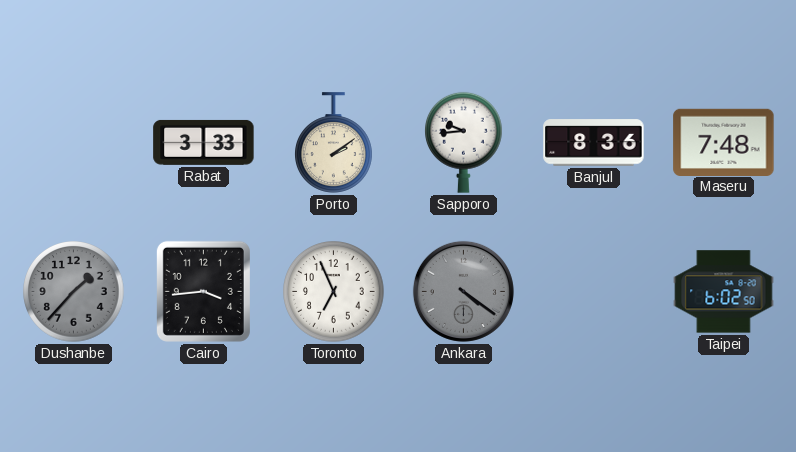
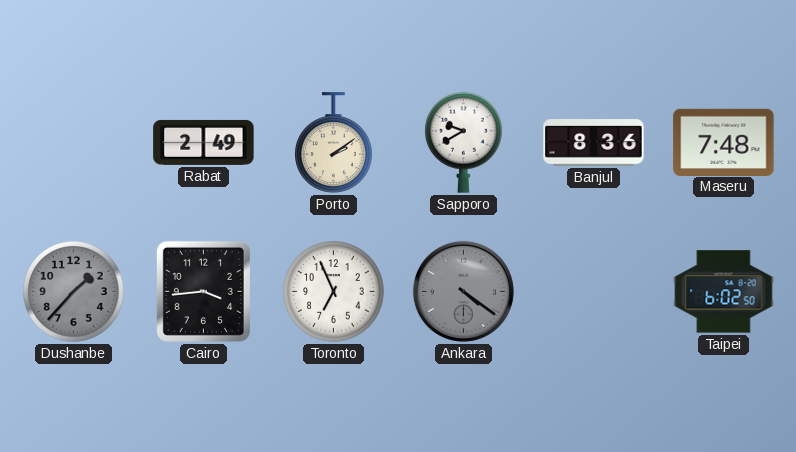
Rabat: 3:33 -> 2:49 (204, 142)
Sapporo: 9:44 -> 9:40 (464, 142)
